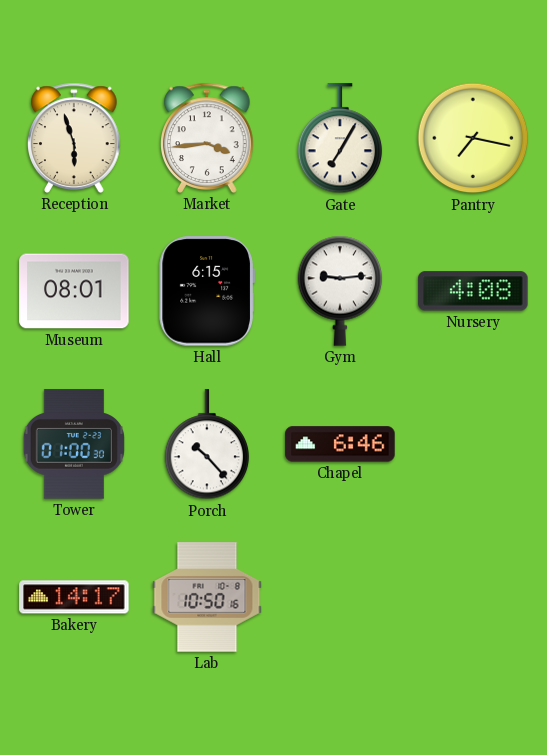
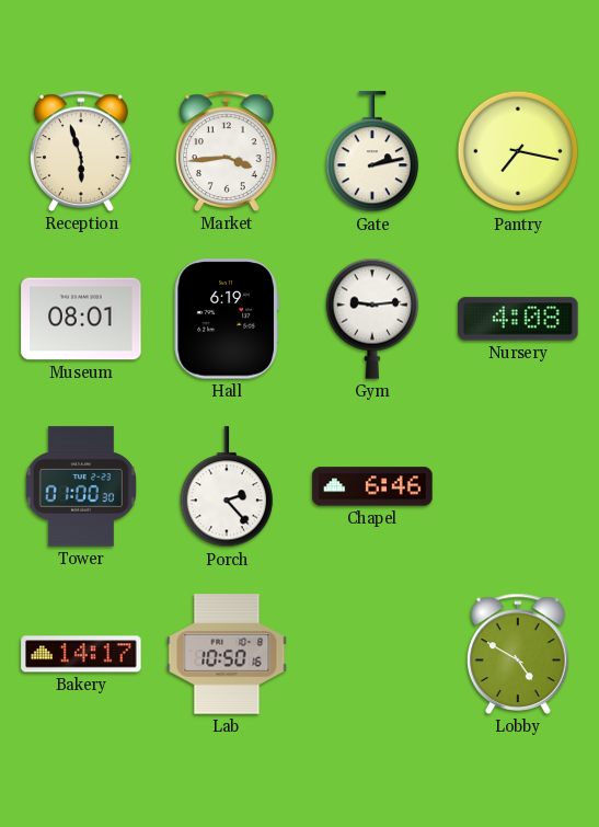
Gate: 7:05 -> 2:13 (372, 152)
Hall: 6:15 -> 6:19 (227, 319)
Porch: 10:23 -> 2:23 (227, 487)
Lobby: none -> 4:50 (519, 654)
